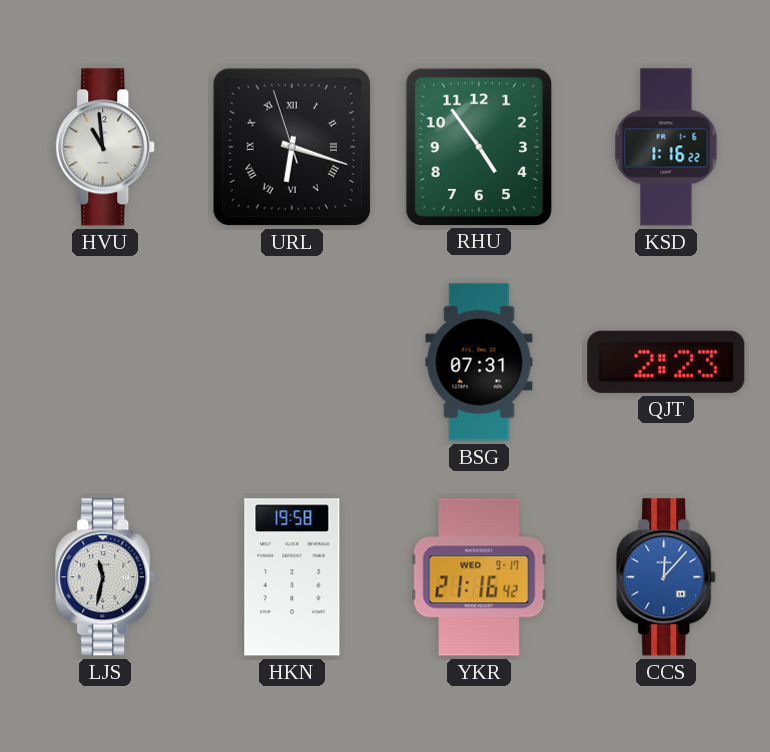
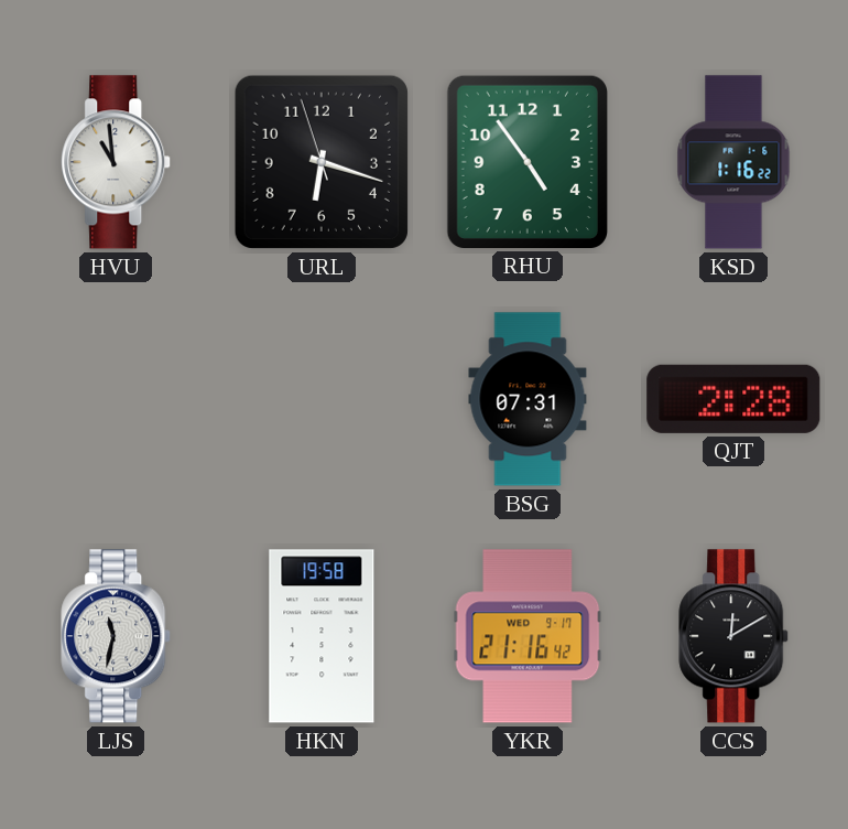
URL numerals: Roman -> Arabic (322, 162)
QJT: 2:23 -> 2:28 (733, 399)
CCS: 12:07 -> 12:10 (735, 636)
CCS dial: blue -> black (735, 636)
